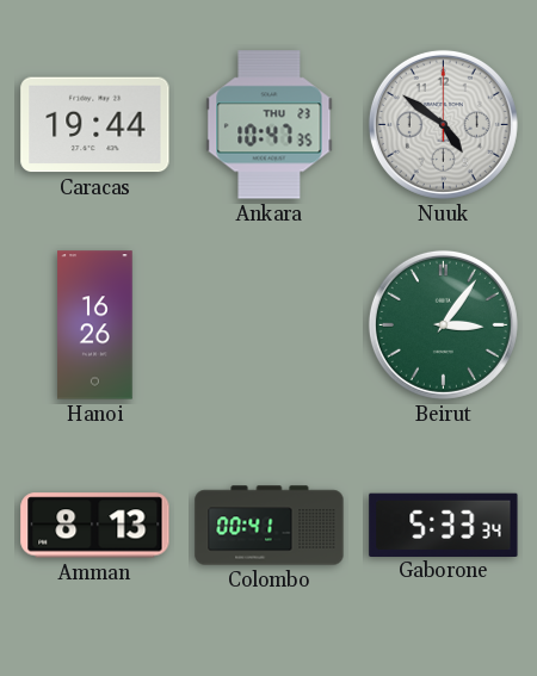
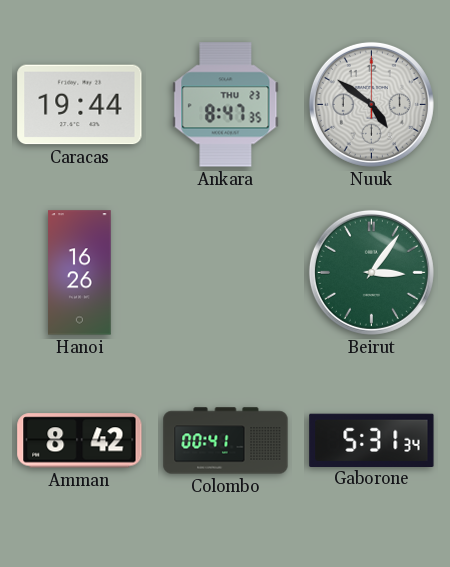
Ankara: 10:47 -> 8:47 (226, 105)
Amman: 8:13 -> 8:42 (80, 441)
Gaborone: 5:33 -> 5:31 (372, 440)
